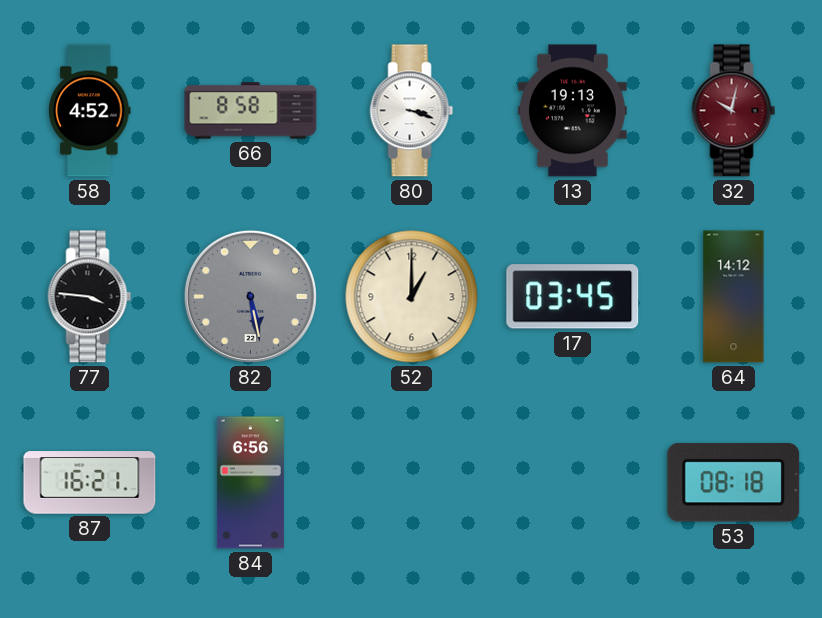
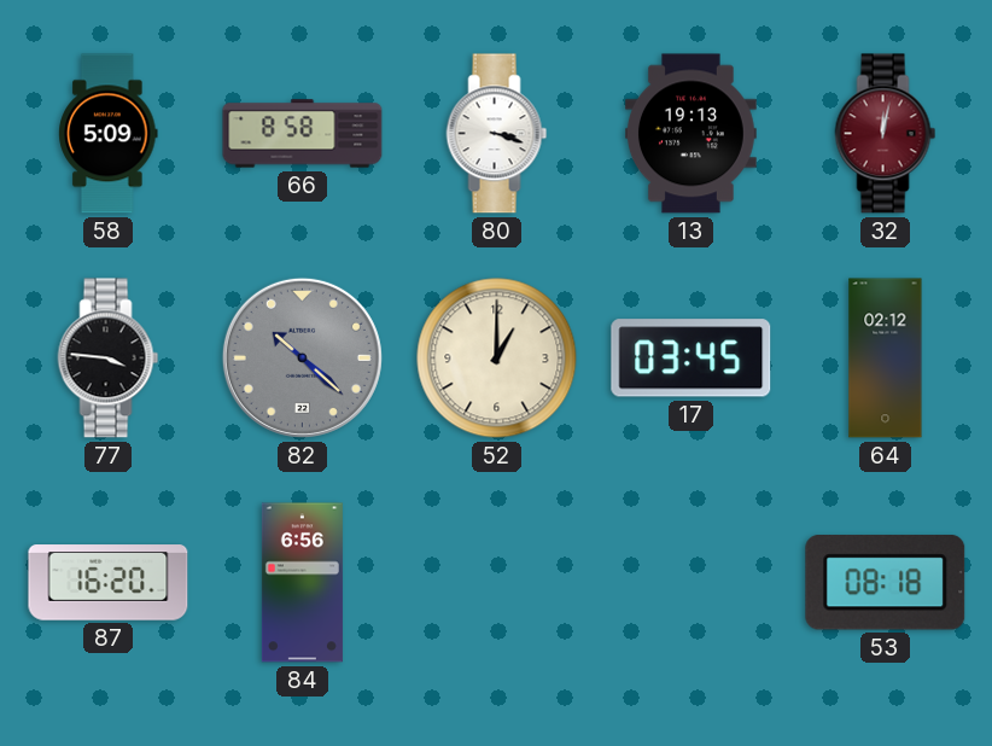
58: 4:52 -> 5:09 (109, 134)
32: 10:02 -> 12:02 (886, 134)
82: 5:28 -> 10:22 (302, 357)
64: 14:12 -> 02:12 (886, 359)
87: 16:21 -> 16:20 (109, 583)
